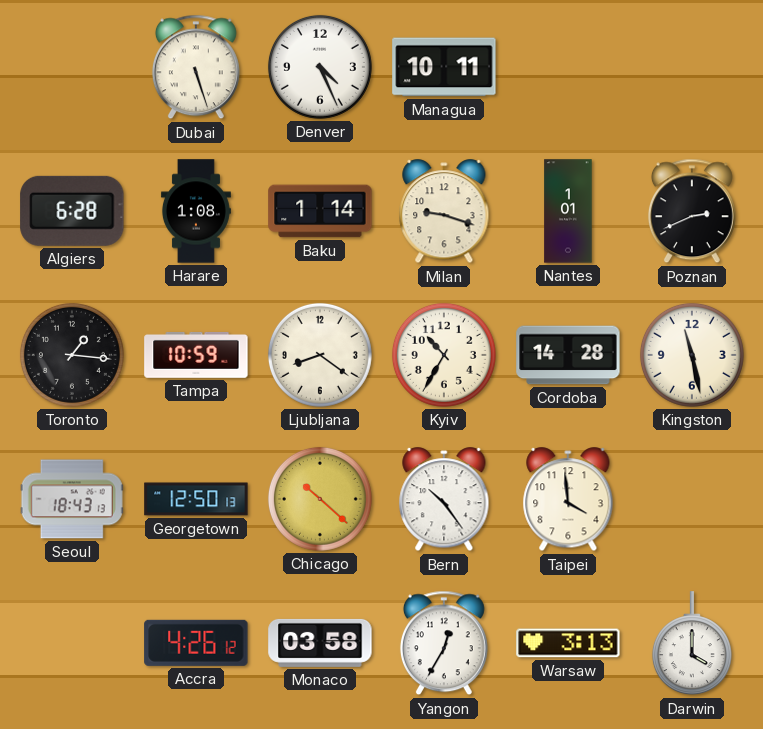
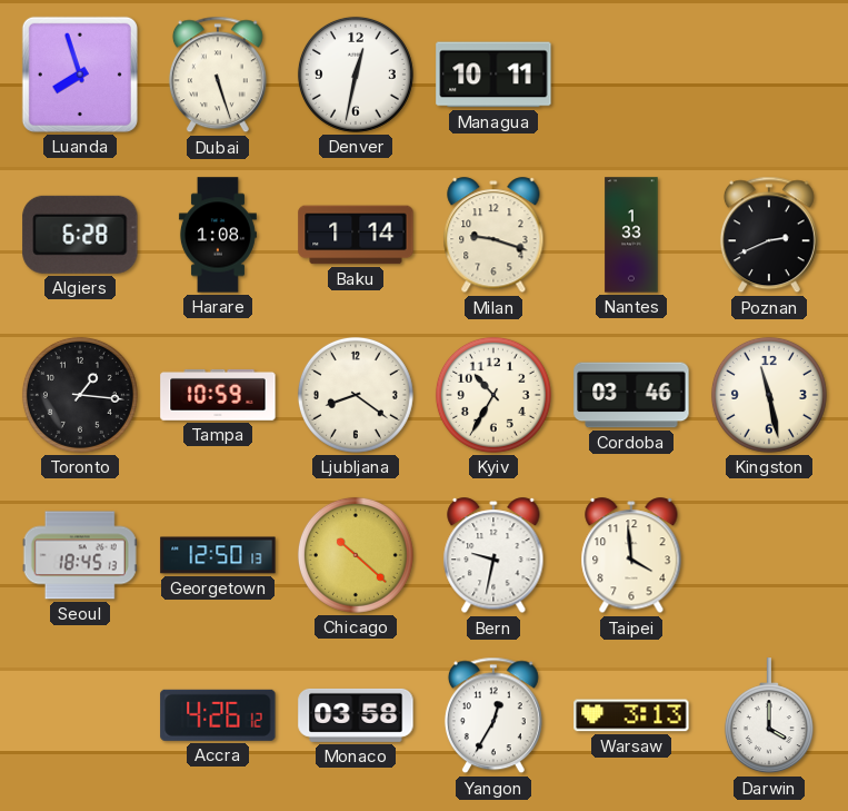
Luanda: none -> 7:57 (80, 75)
Denver: 4:26 -> 12:32 (356, 75)
Nantes: 1:01 -> 1:33 (631, 235)
Cordoba: 14:28 -> 03:46 (631, 395)
Seoul: 18:43 -> 18:45 (80, 555)
Bern: 10:24 -> 9:32 (493, 556)
